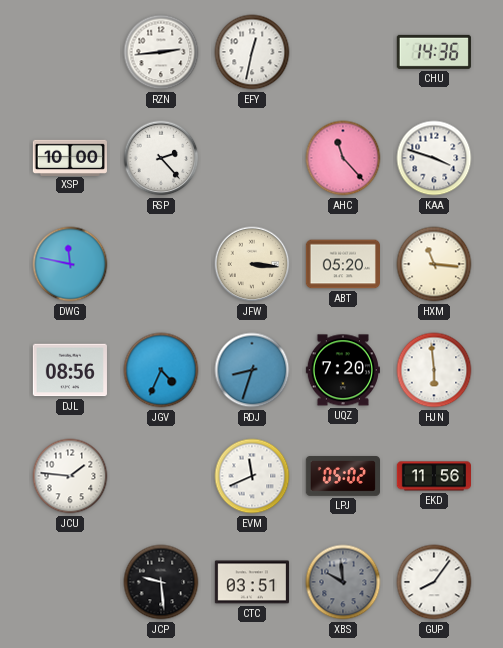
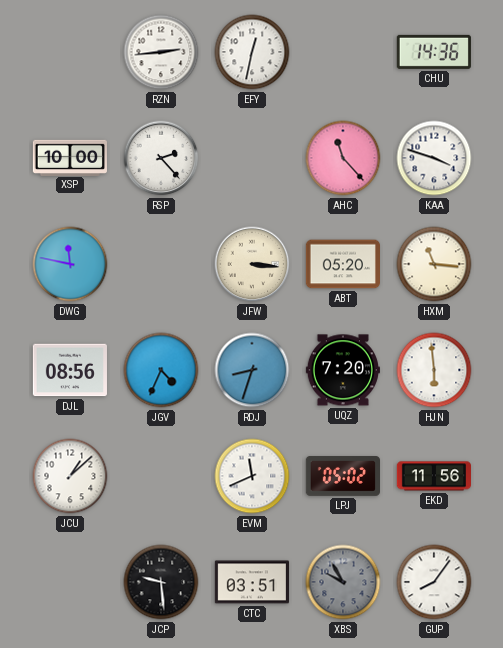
JCU: 1:46 -> 1:08 (70, 476)
XBS: 9:59 -> 9:55 (343, 582)
